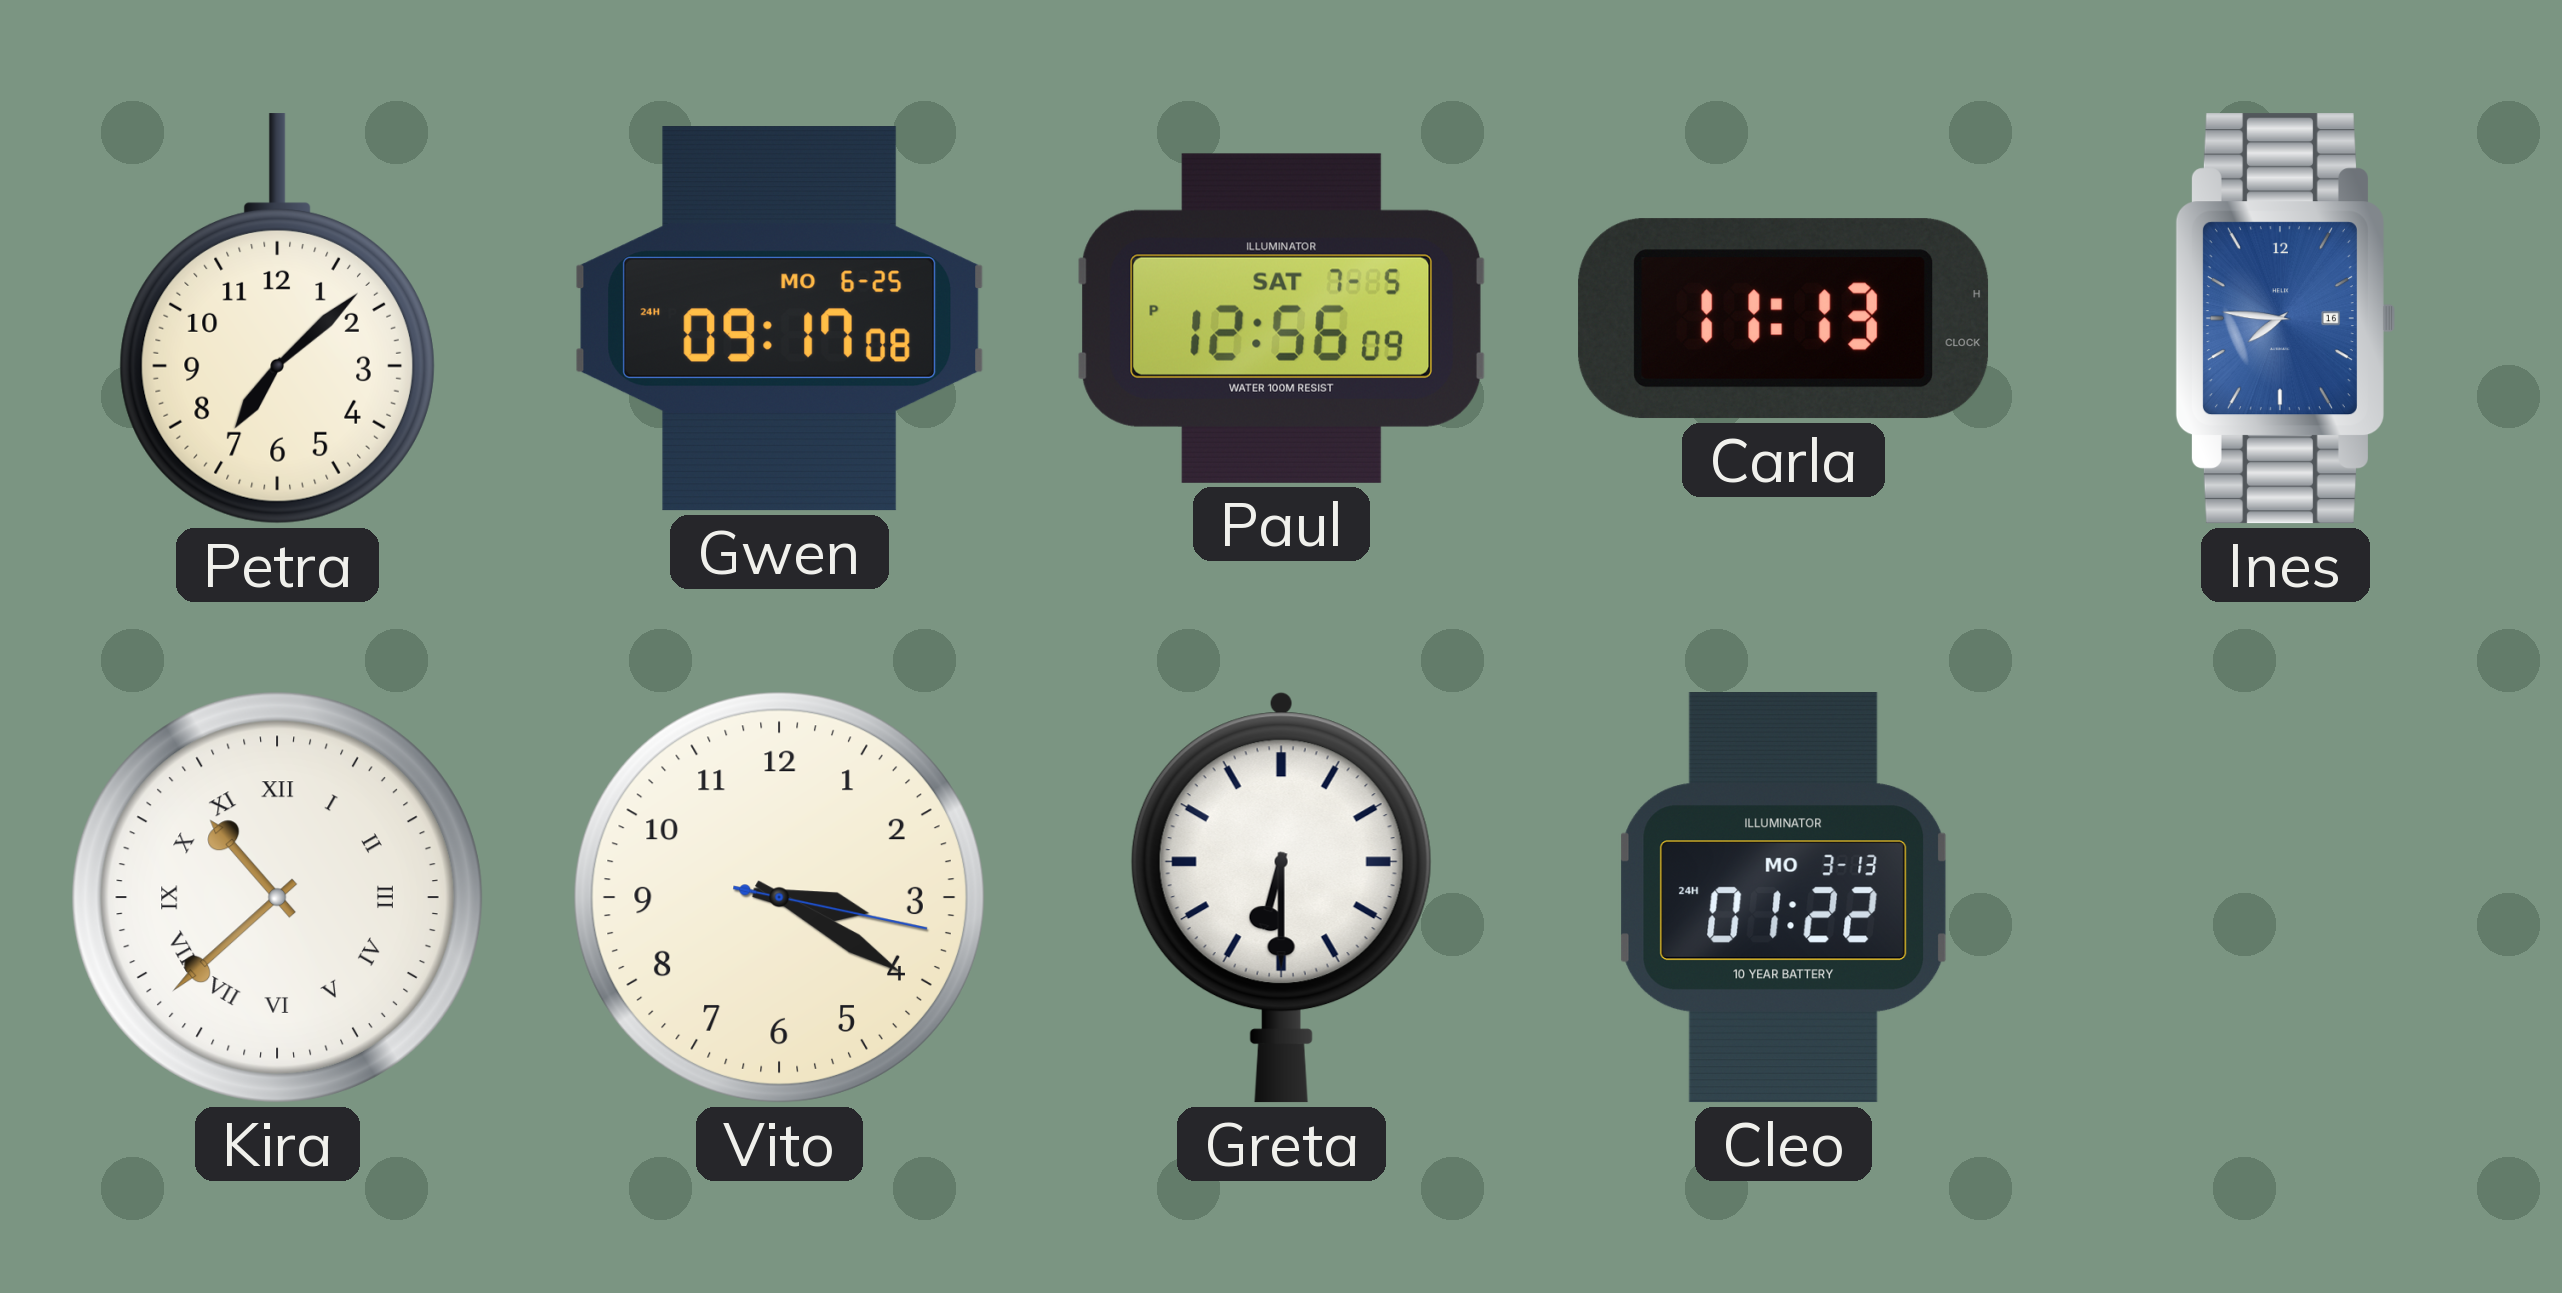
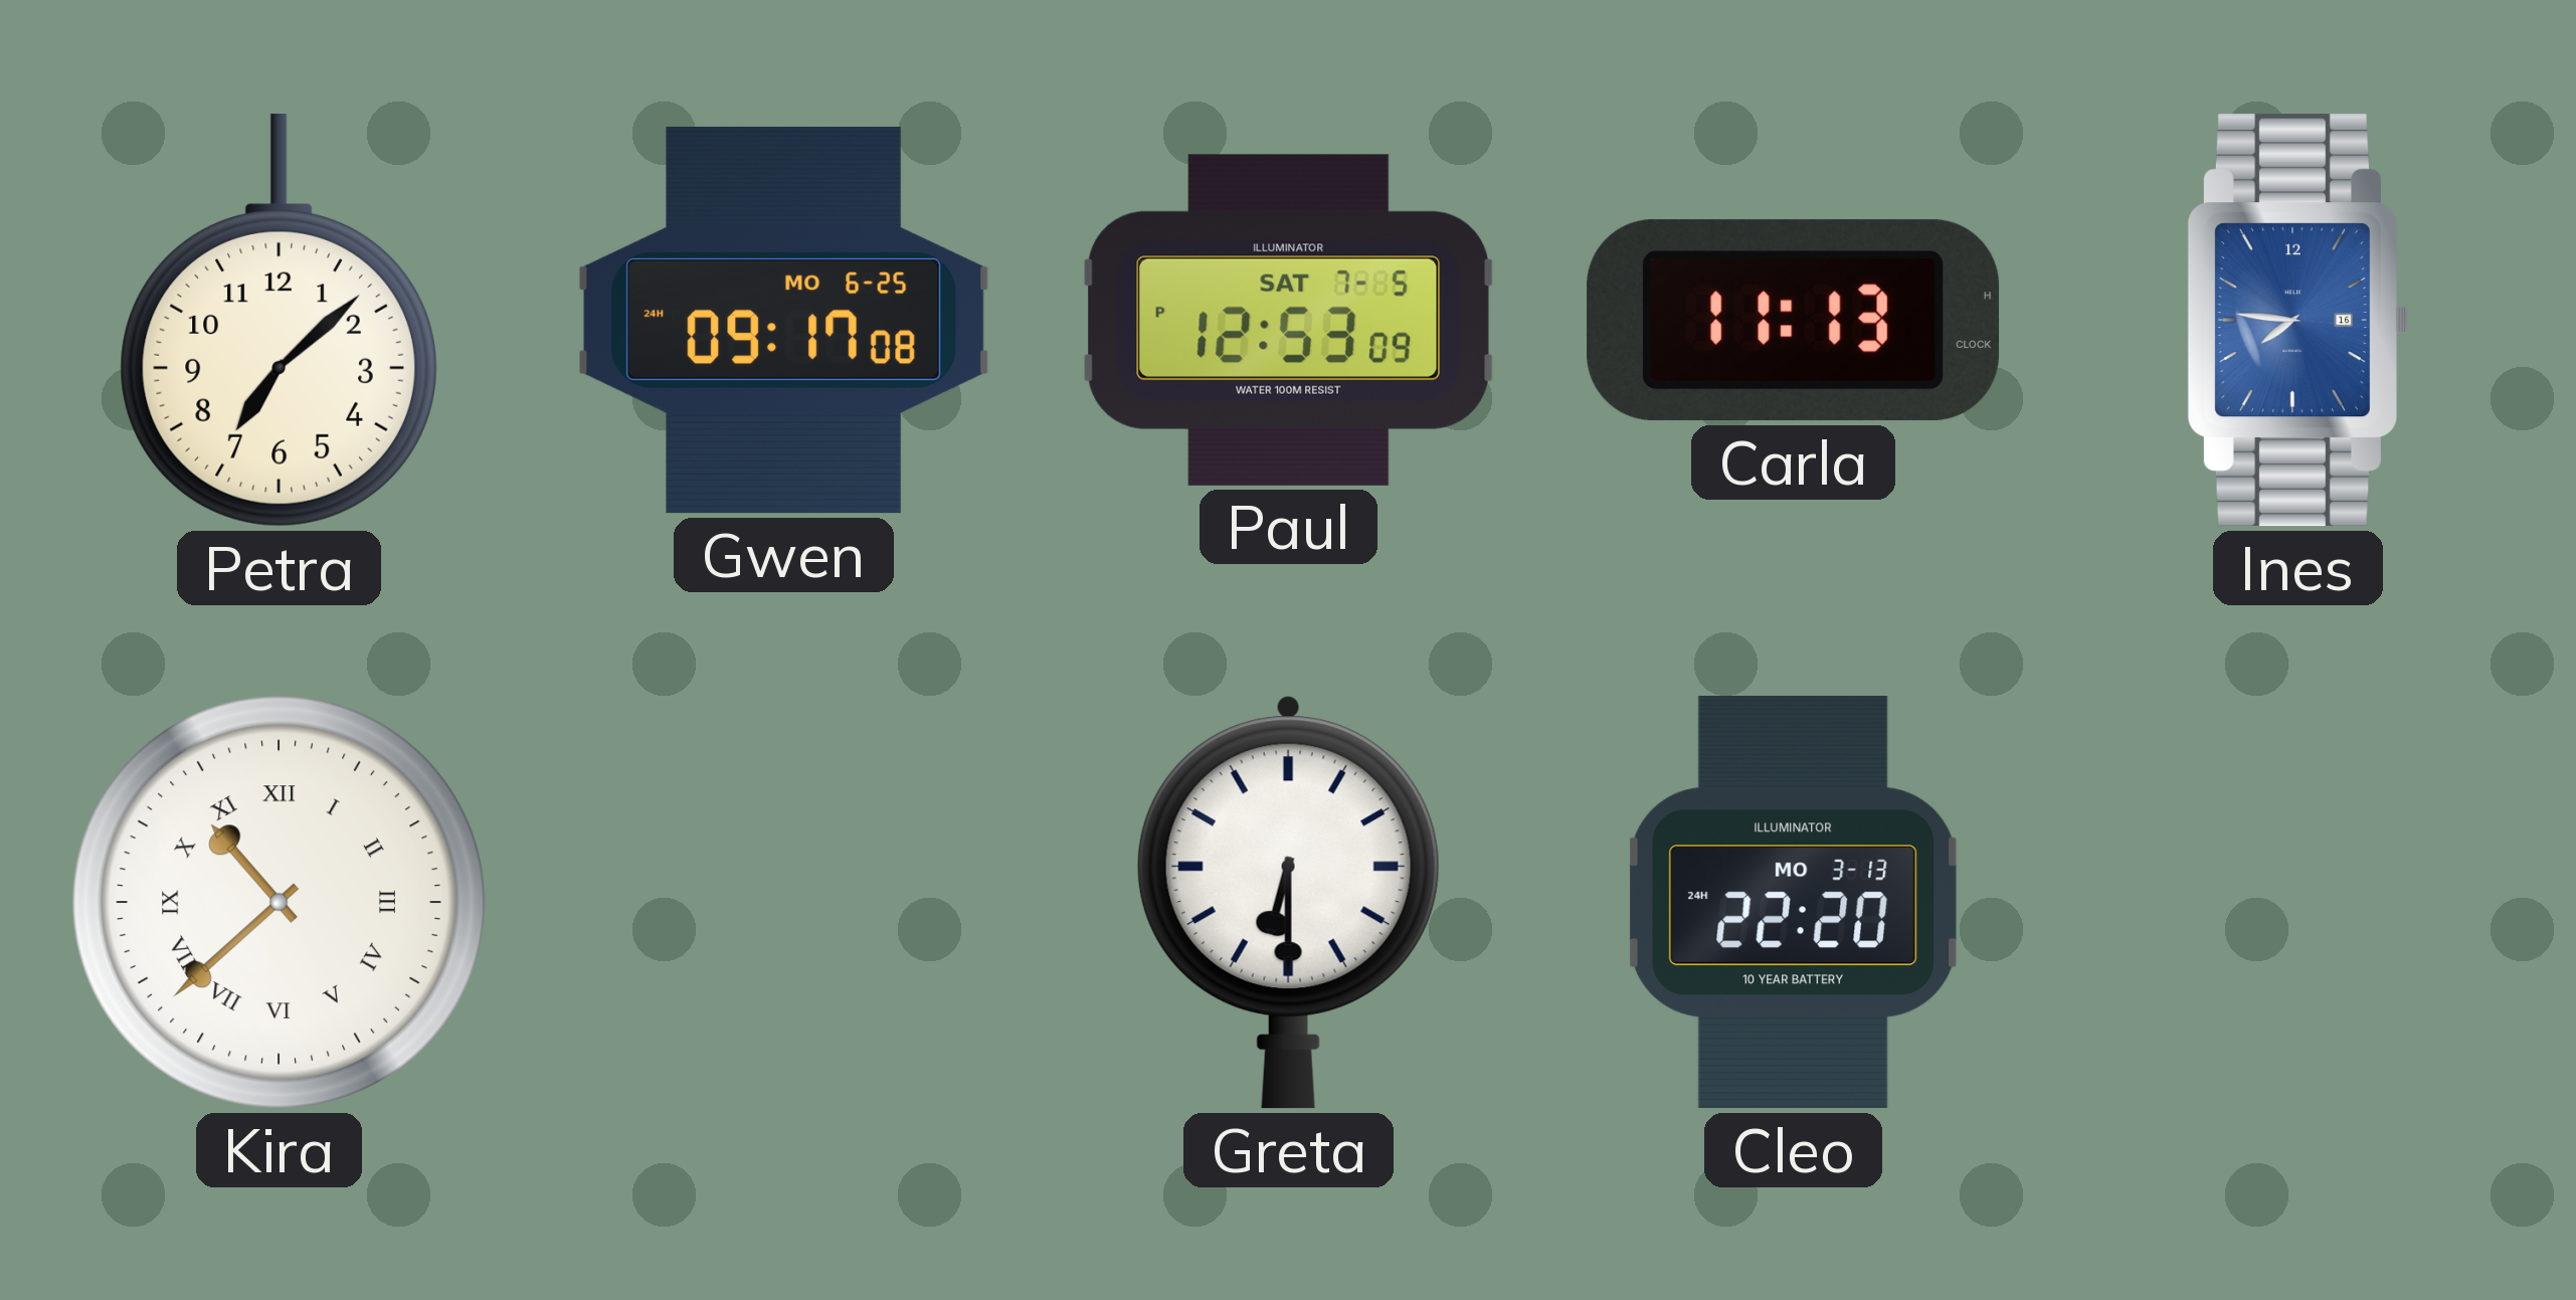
Paul: 12:56 -> 12:53 (1288, 320)
Vito: 3:20 -> none (779, 897)
Cleo: 01:22 -> 22:20 (1794, 903)
